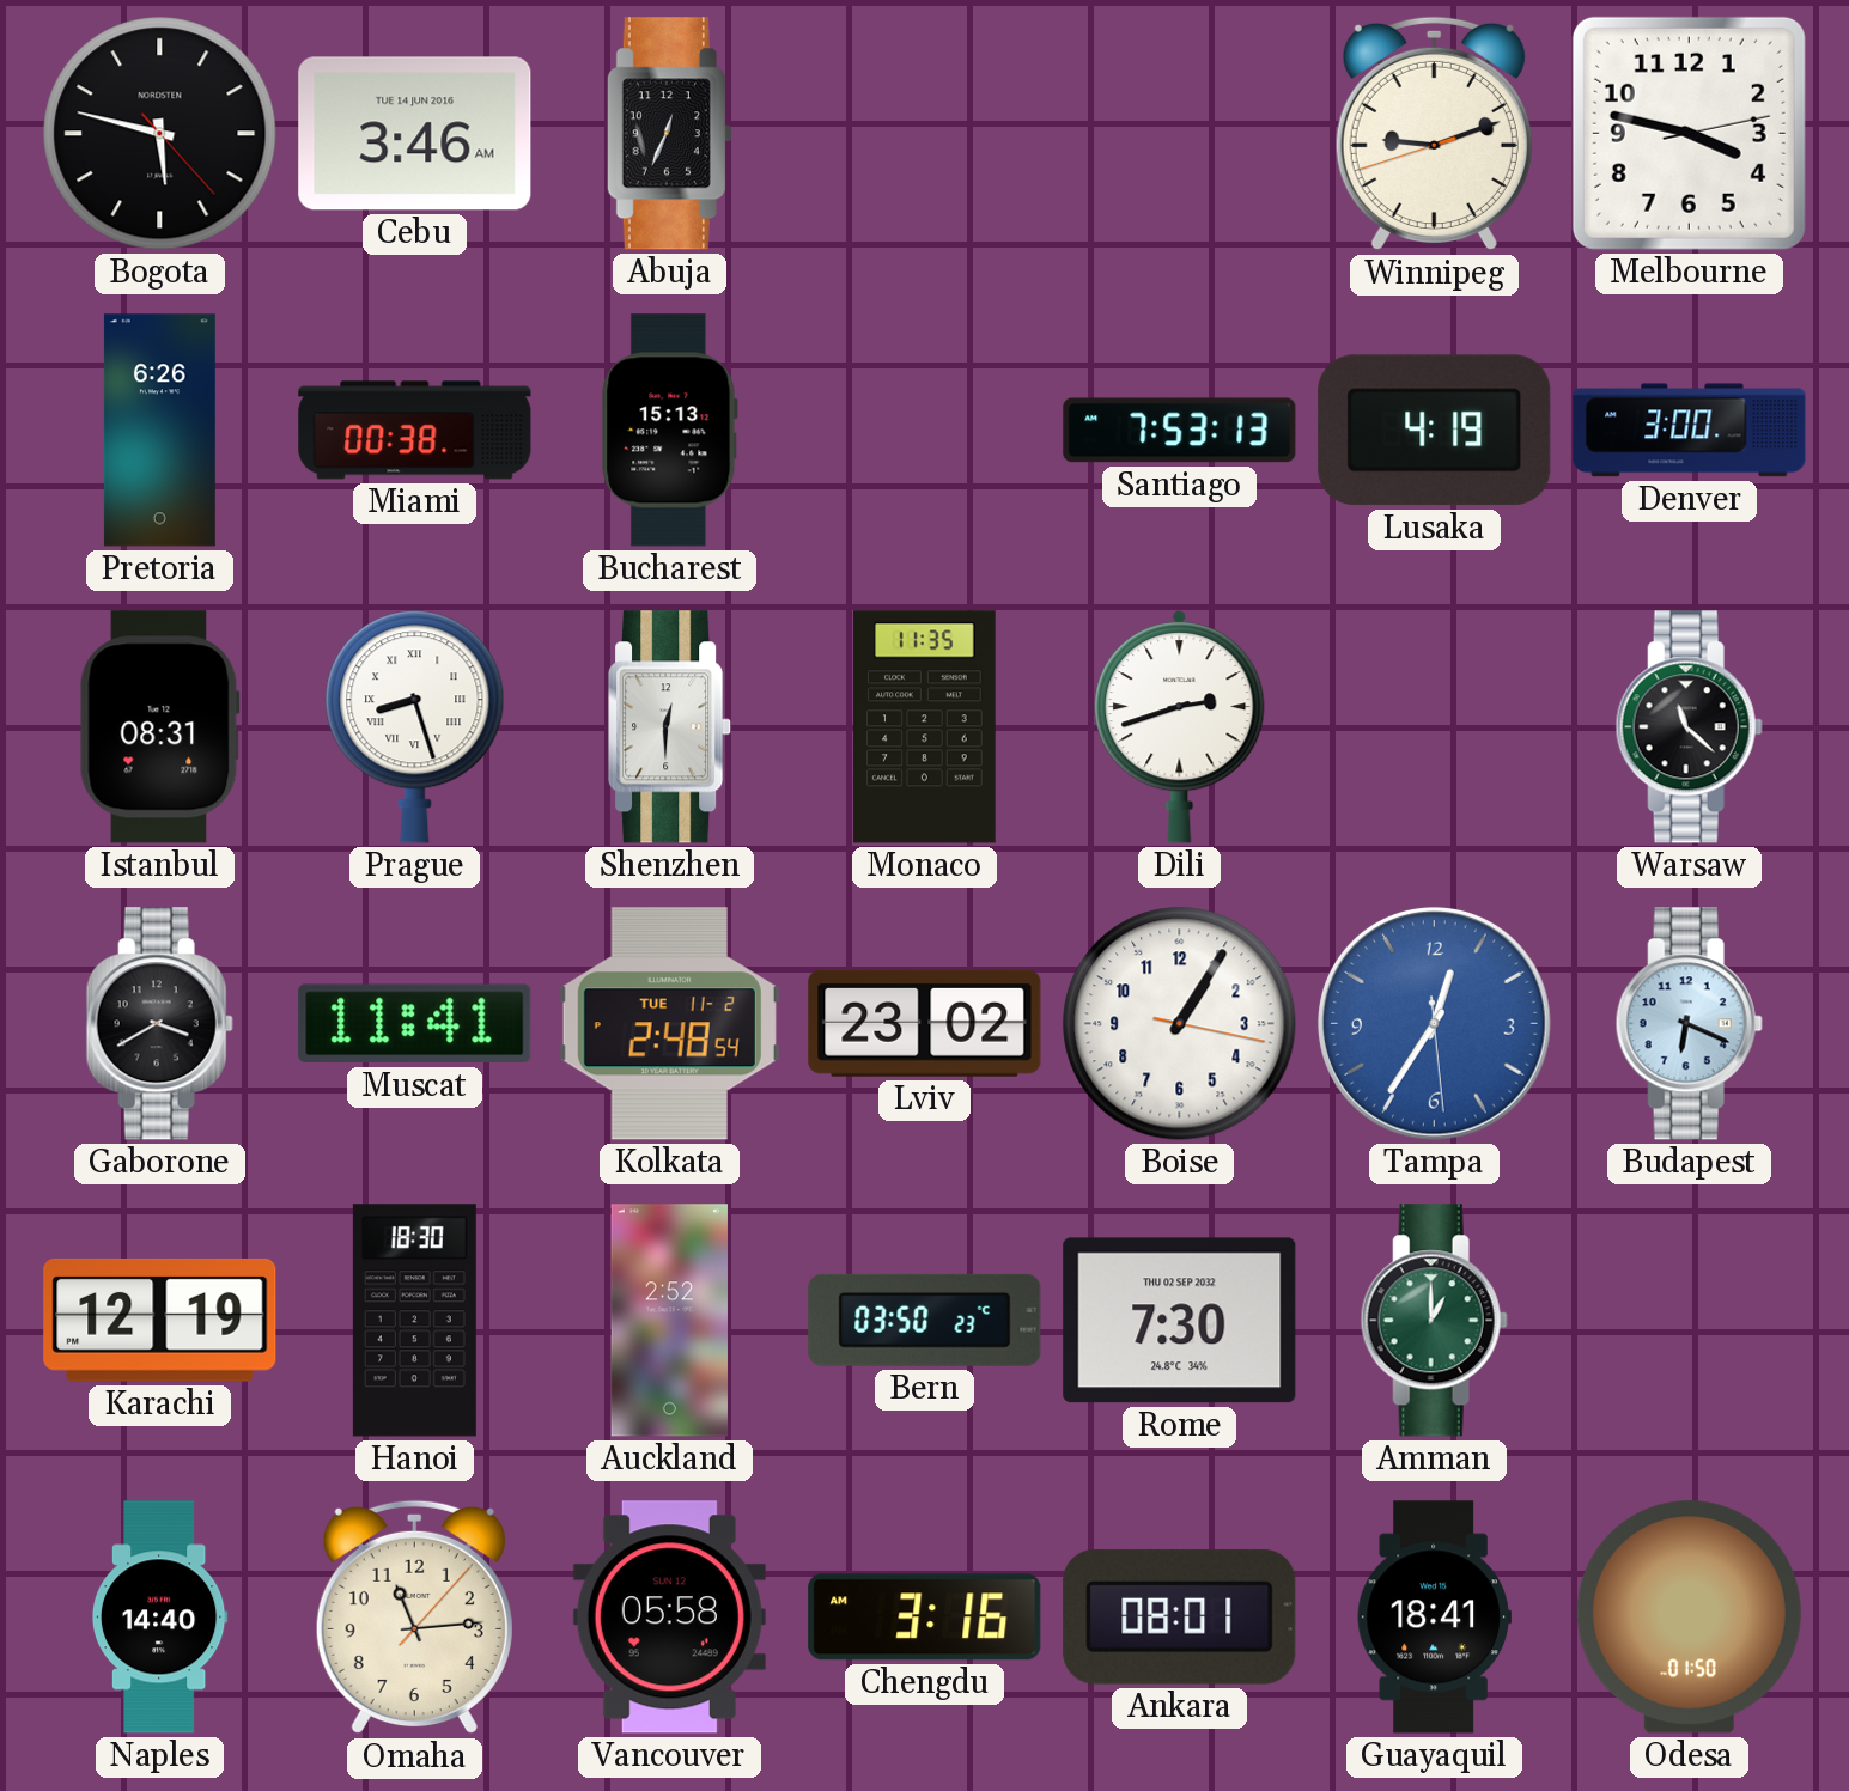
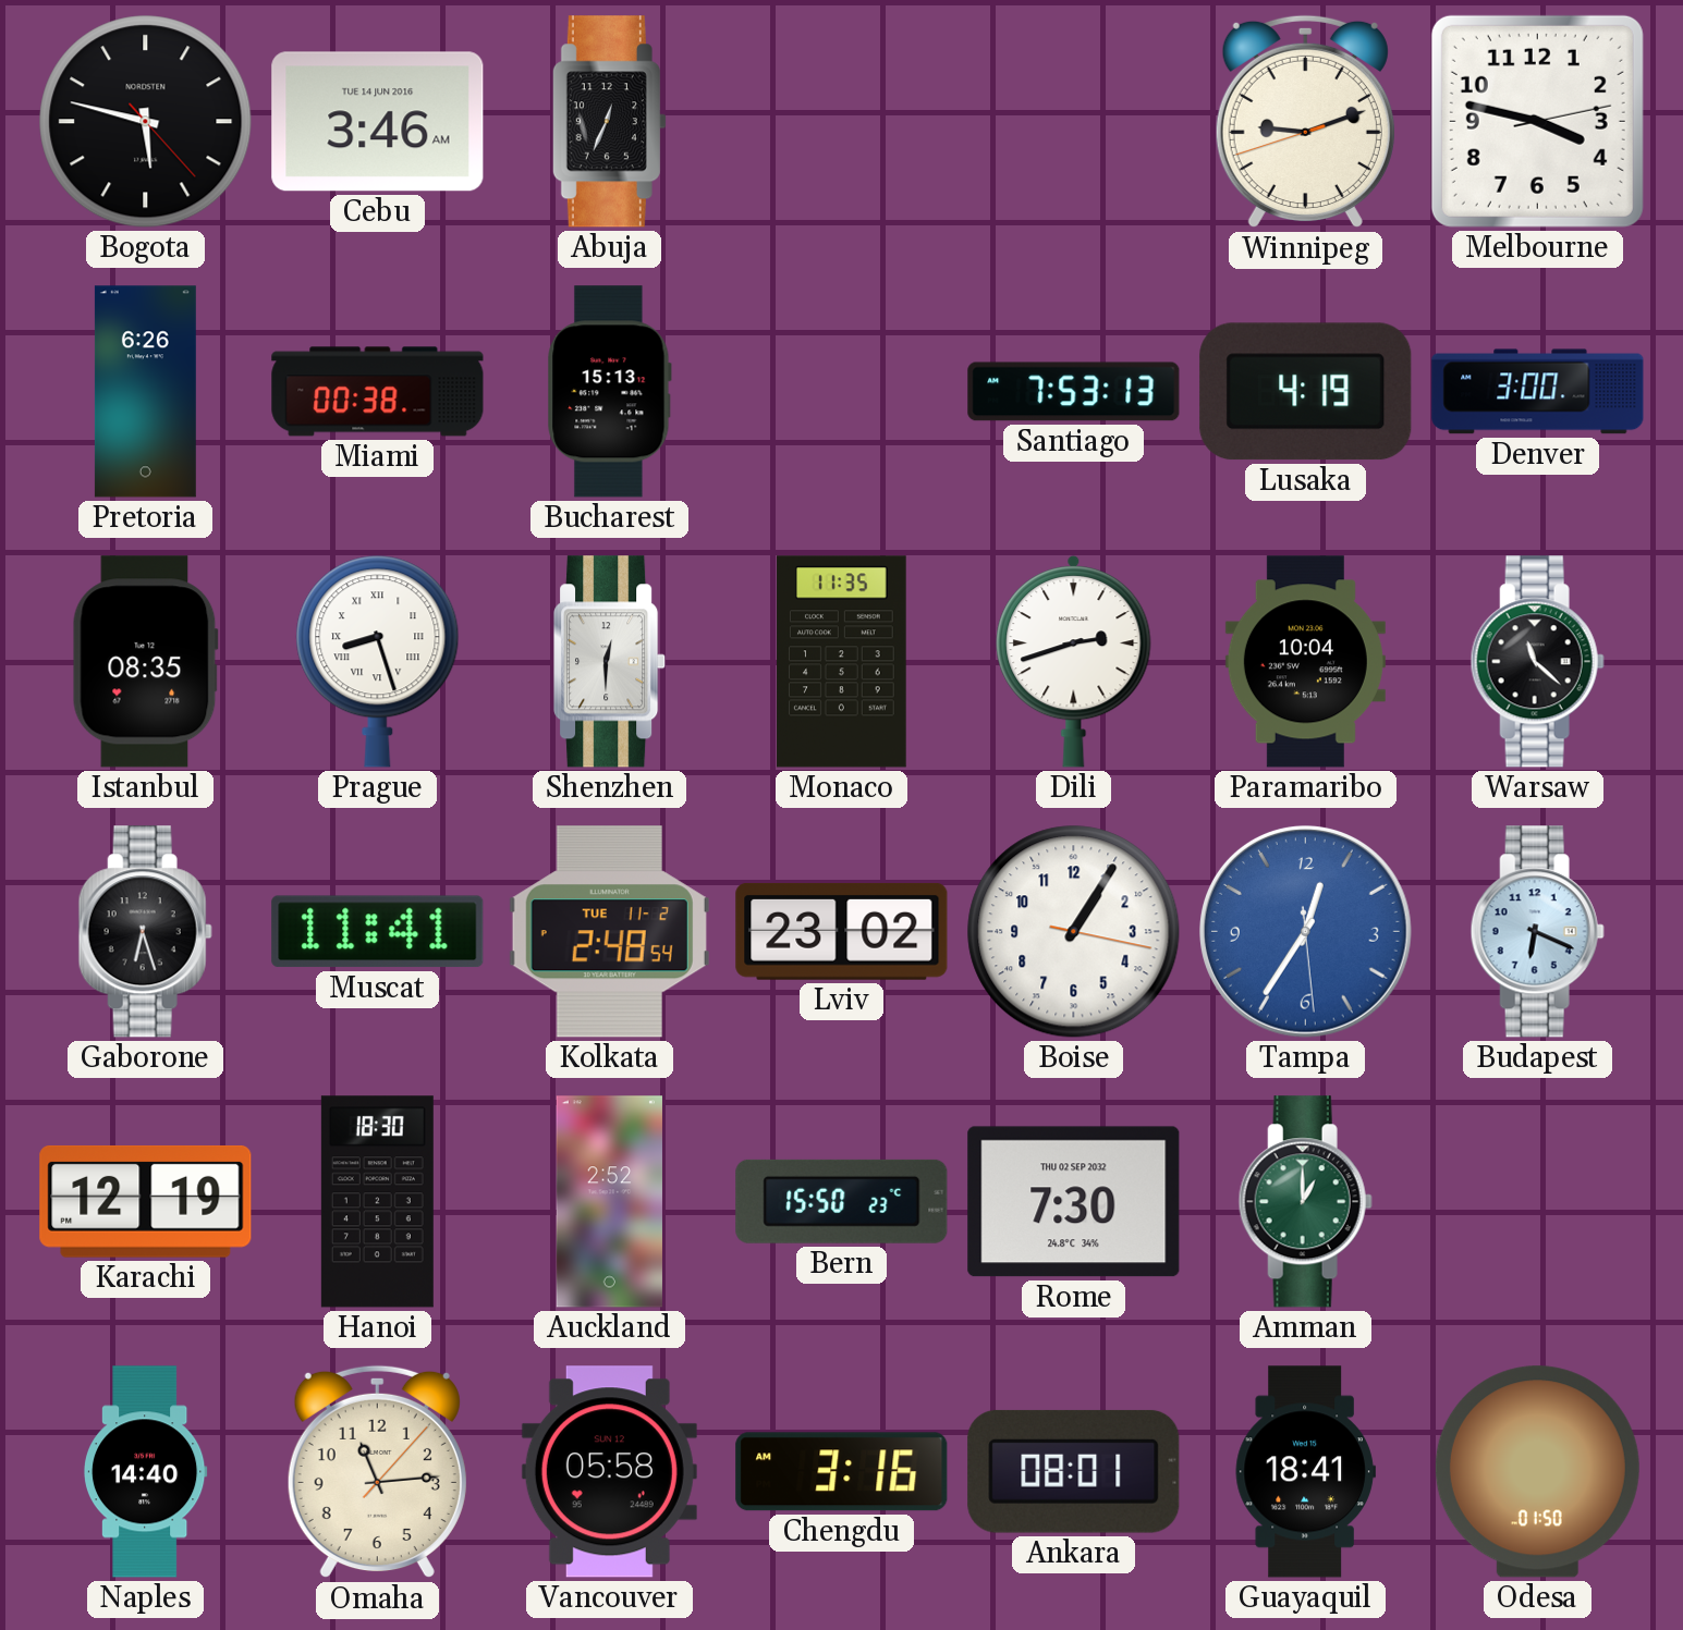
Istanbul: 08:31 -> 08:35 (145, 662)
Paramaribo: none -> 10:04 (1305, 662)
Gaborone: 3:40 -> 6:27 (145, 932)
Bern: 03:50 -> 15:50 (842, 1201)
